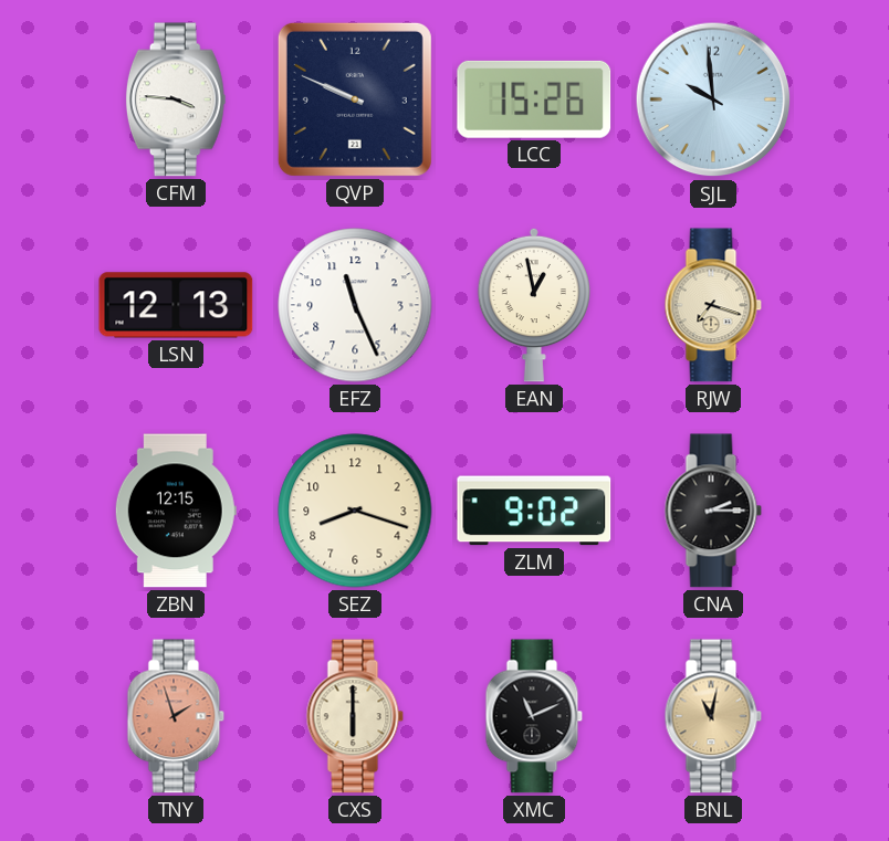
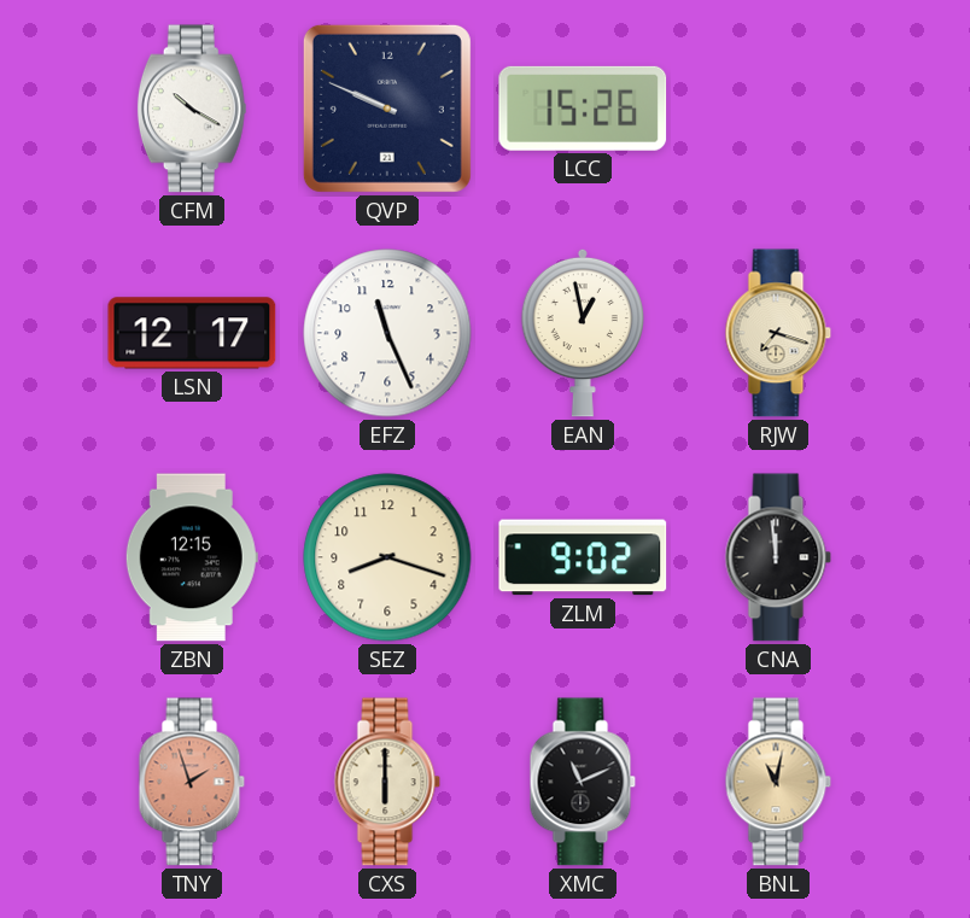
CFM: 3:46 -> 10:20 (192, 109)
SJL: 9:59 -> none (713, 99)
LSN: 12:13 -> 12:17 (192, 333)
CNA: 2:15 -> 11:59 (778, 557)
